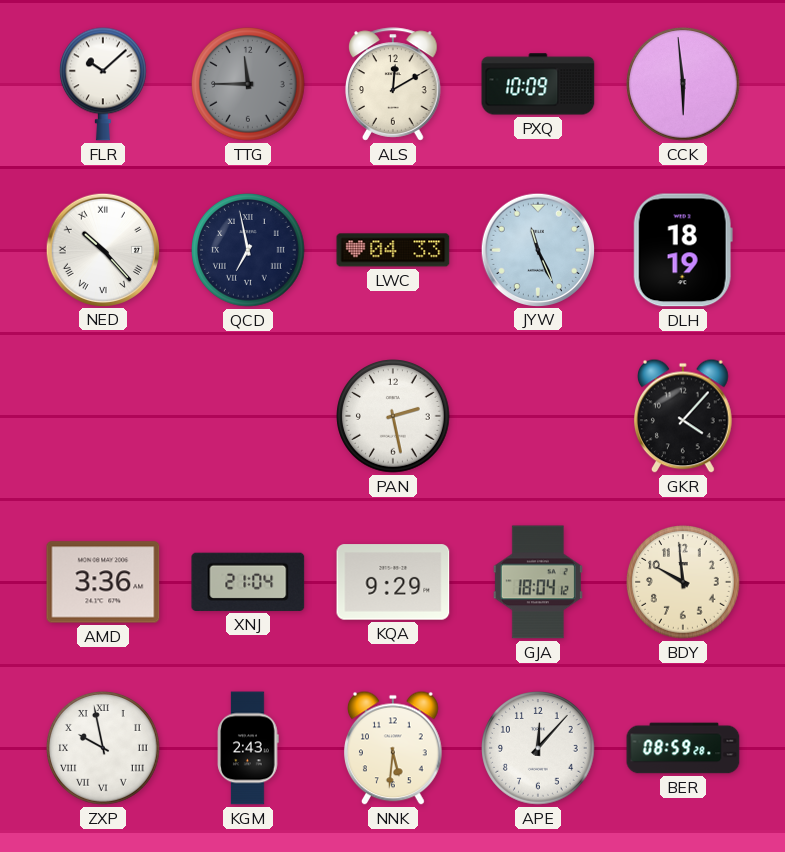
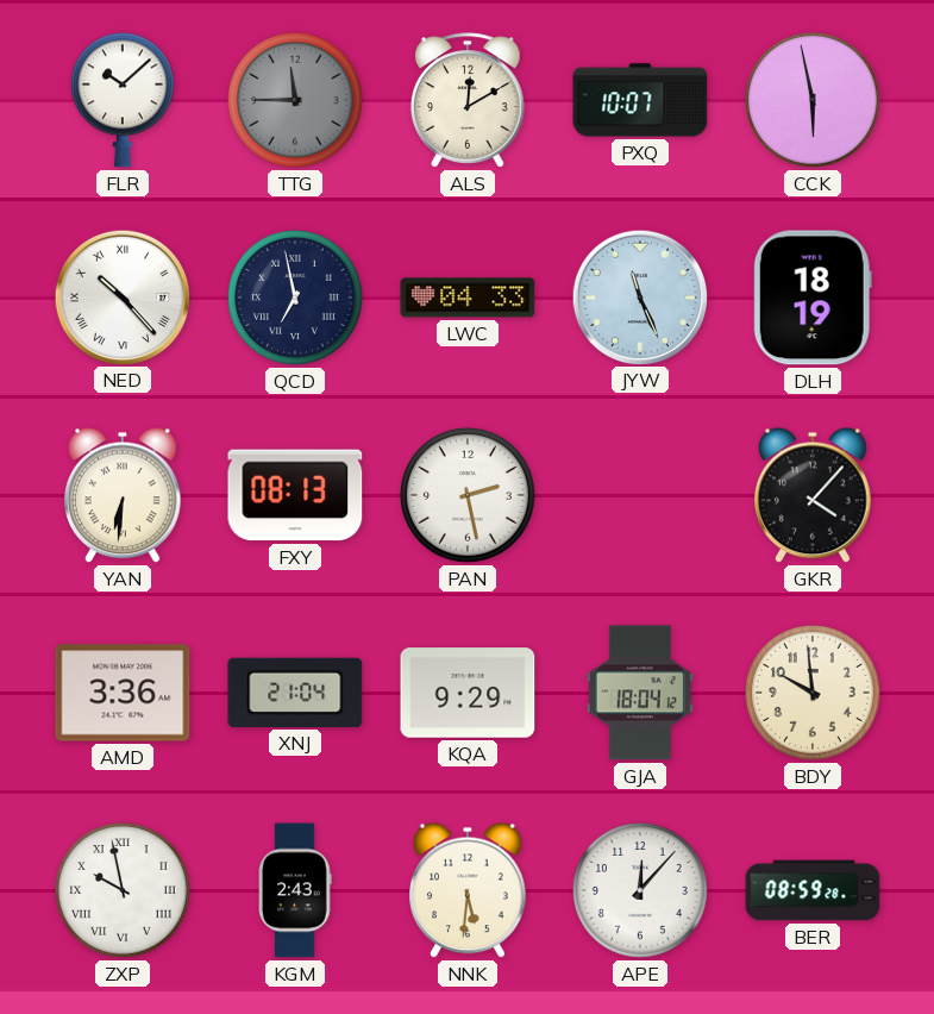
PXQ: 10:09 -> 10:07 (640, 100)
CCK: 5:59 -> 5:58 (813, 100)
YAN: none -> 6:31 (124, 495)
FXY: none -> 08:13 (295, 495)
